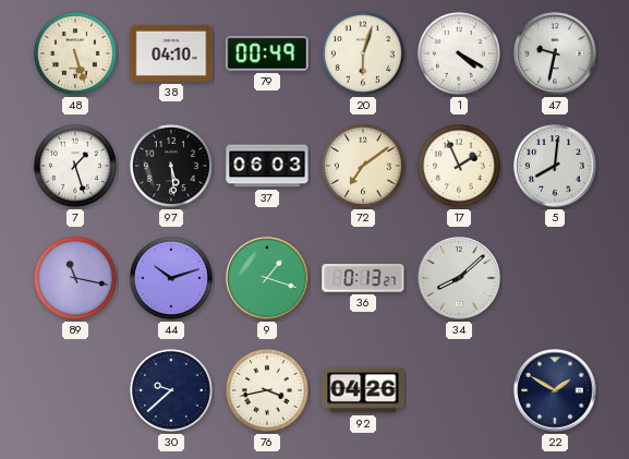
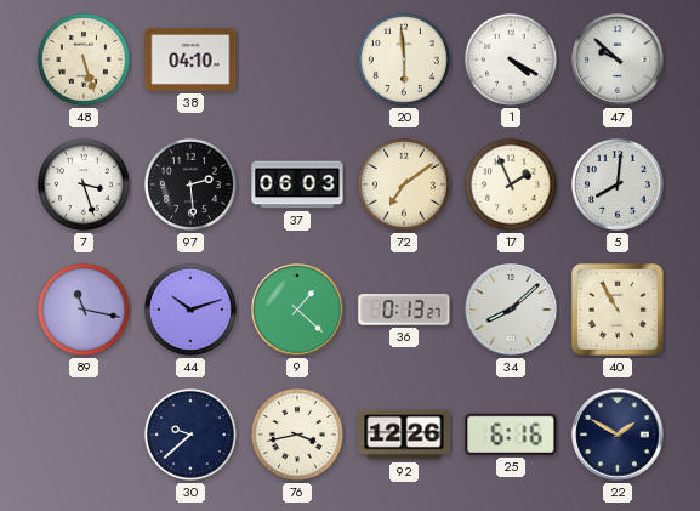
79: 00:49 -> none (267, 53)
20: 6:03 -> 5:59 (404, 59)
47: 9:32 -> 9:52 (618, 59)
7: 1:27 -> 3:27 (84, 184)
97: 5:29 -> 2:29 (190, 184)
9: 1:18 -> 1:22 (297, 310)
40: none -> 10:55 (618, 310)
92: 04:26 -> 12:26 (404, 435)
25: none -> 6:16 (511, 435)
